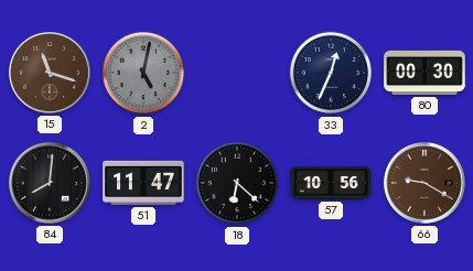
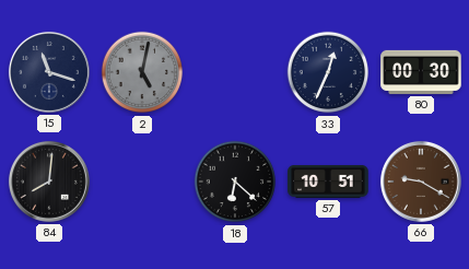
15 dial: brown -> navy (49, 72)
51: 11:47 -> none (143, 183)
57: 10:56 -> 10:51 (328, 182)
